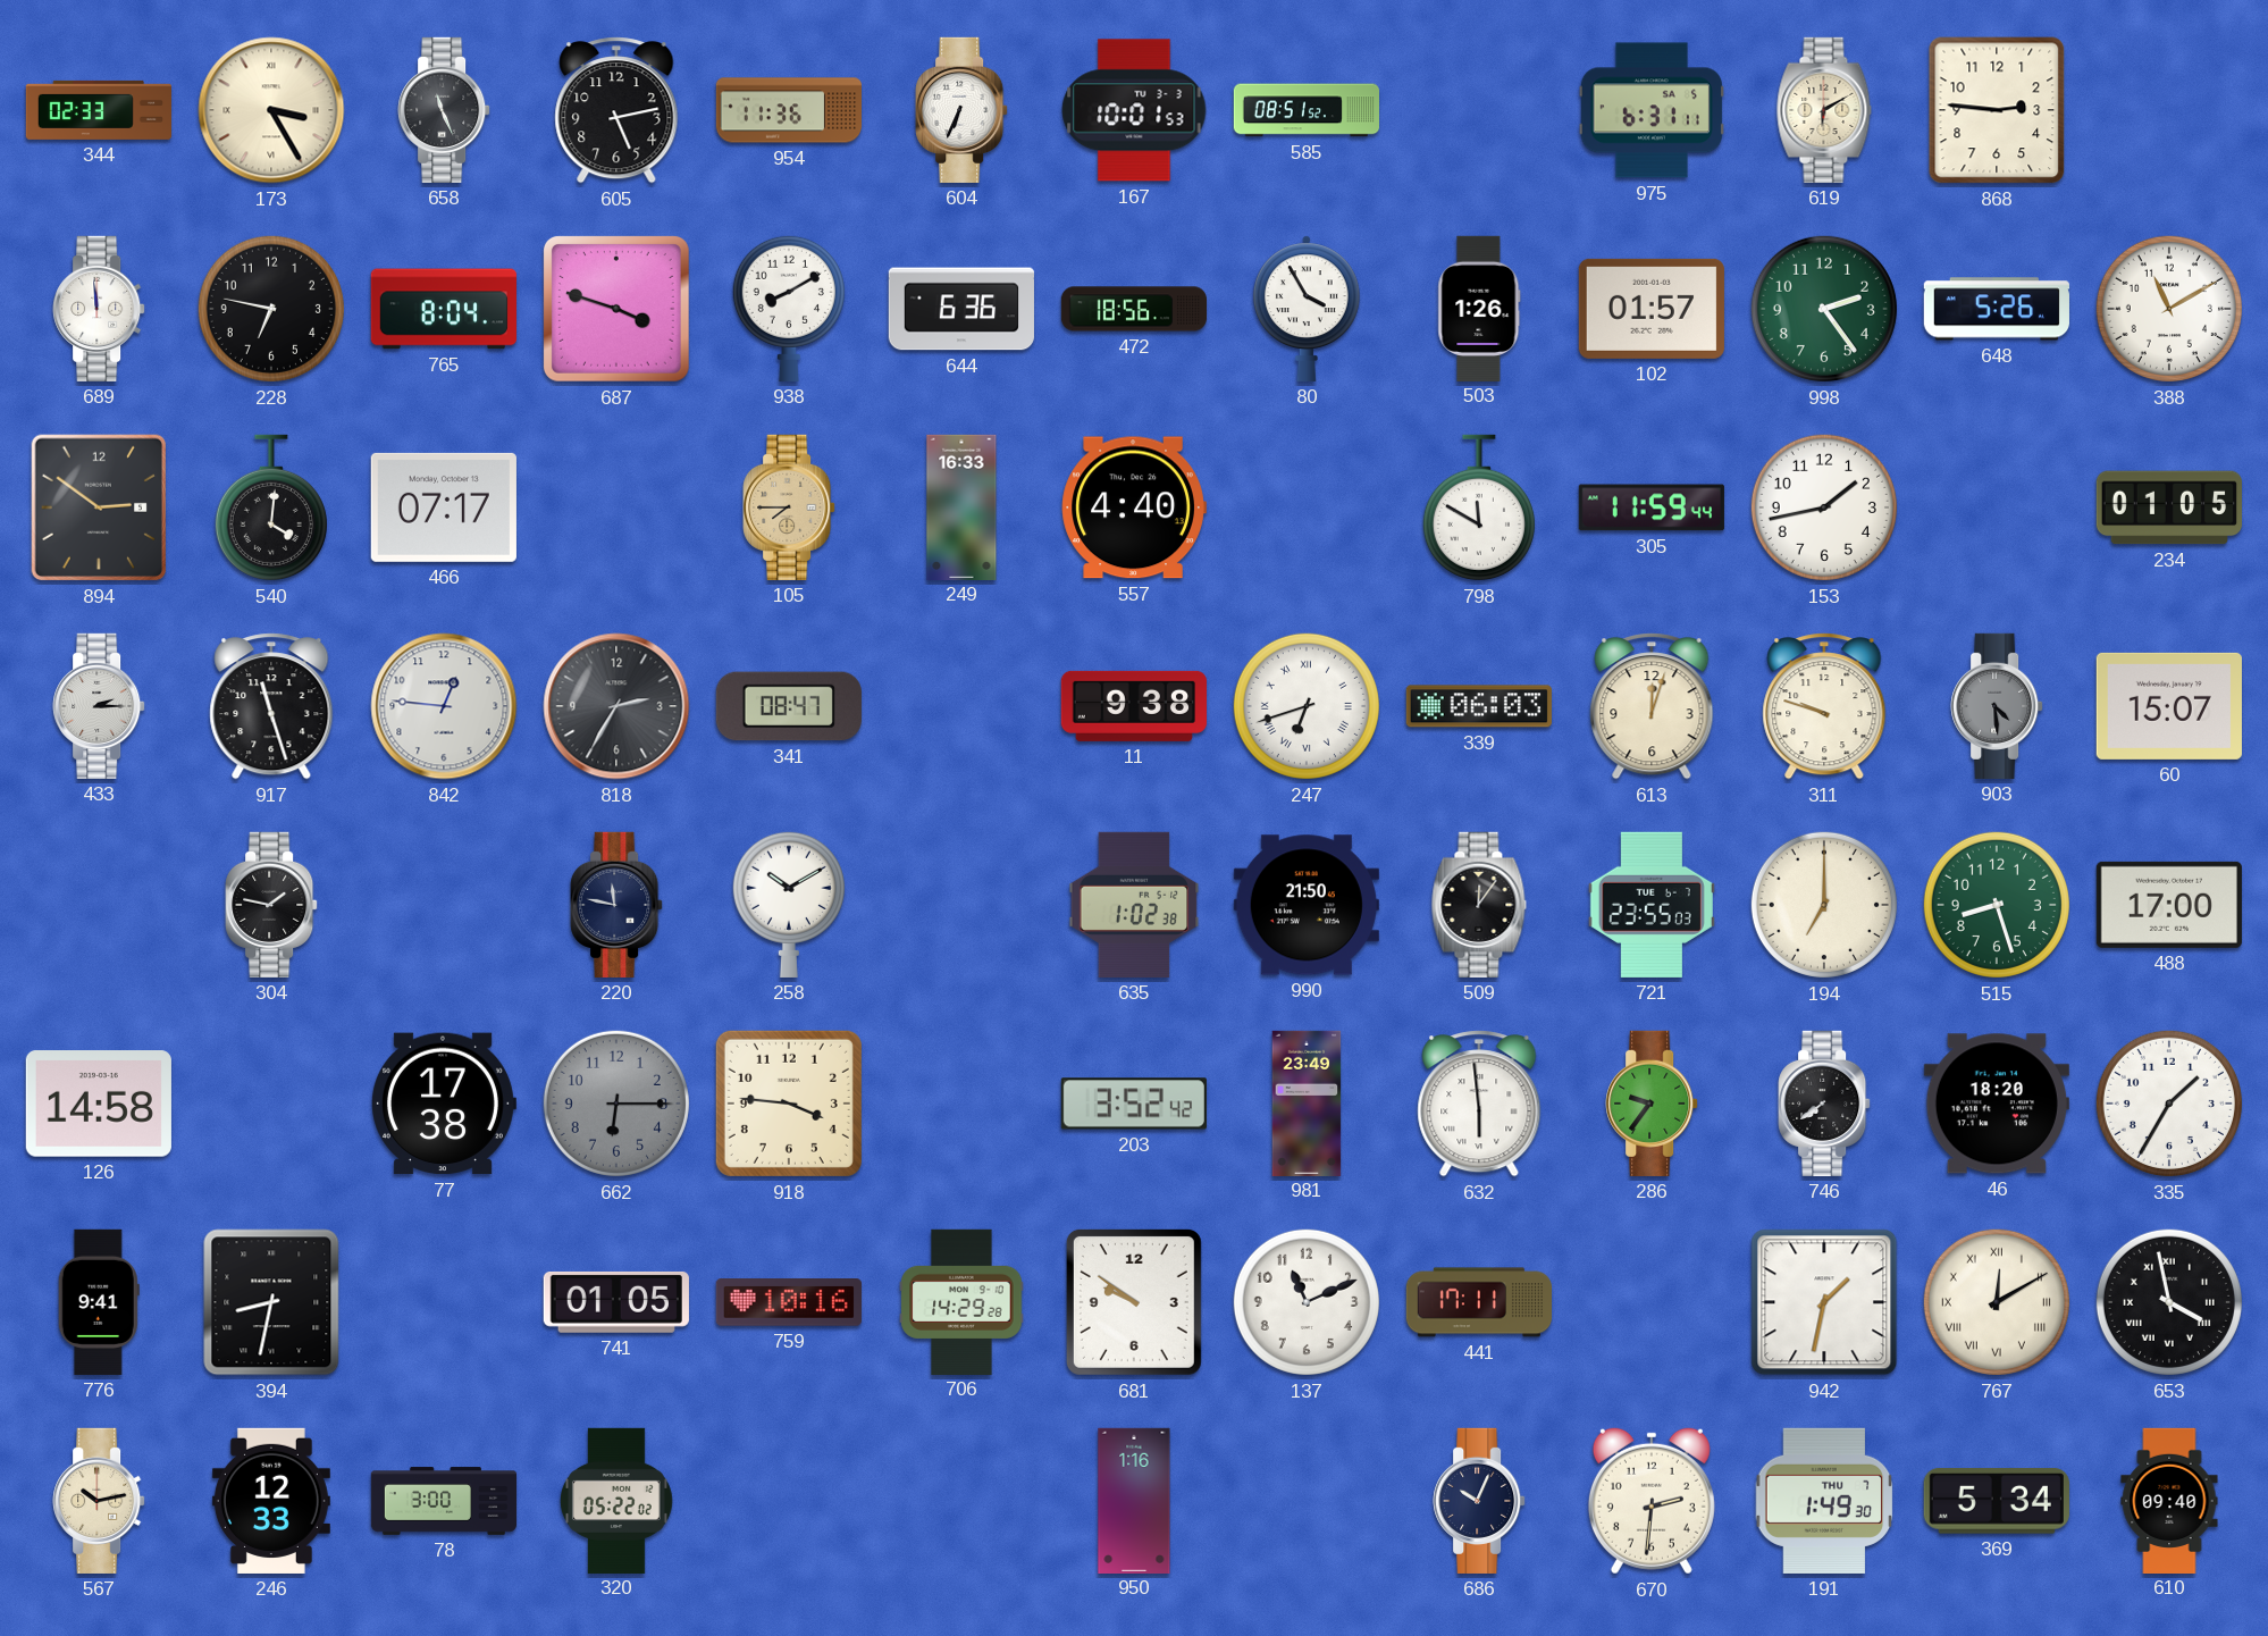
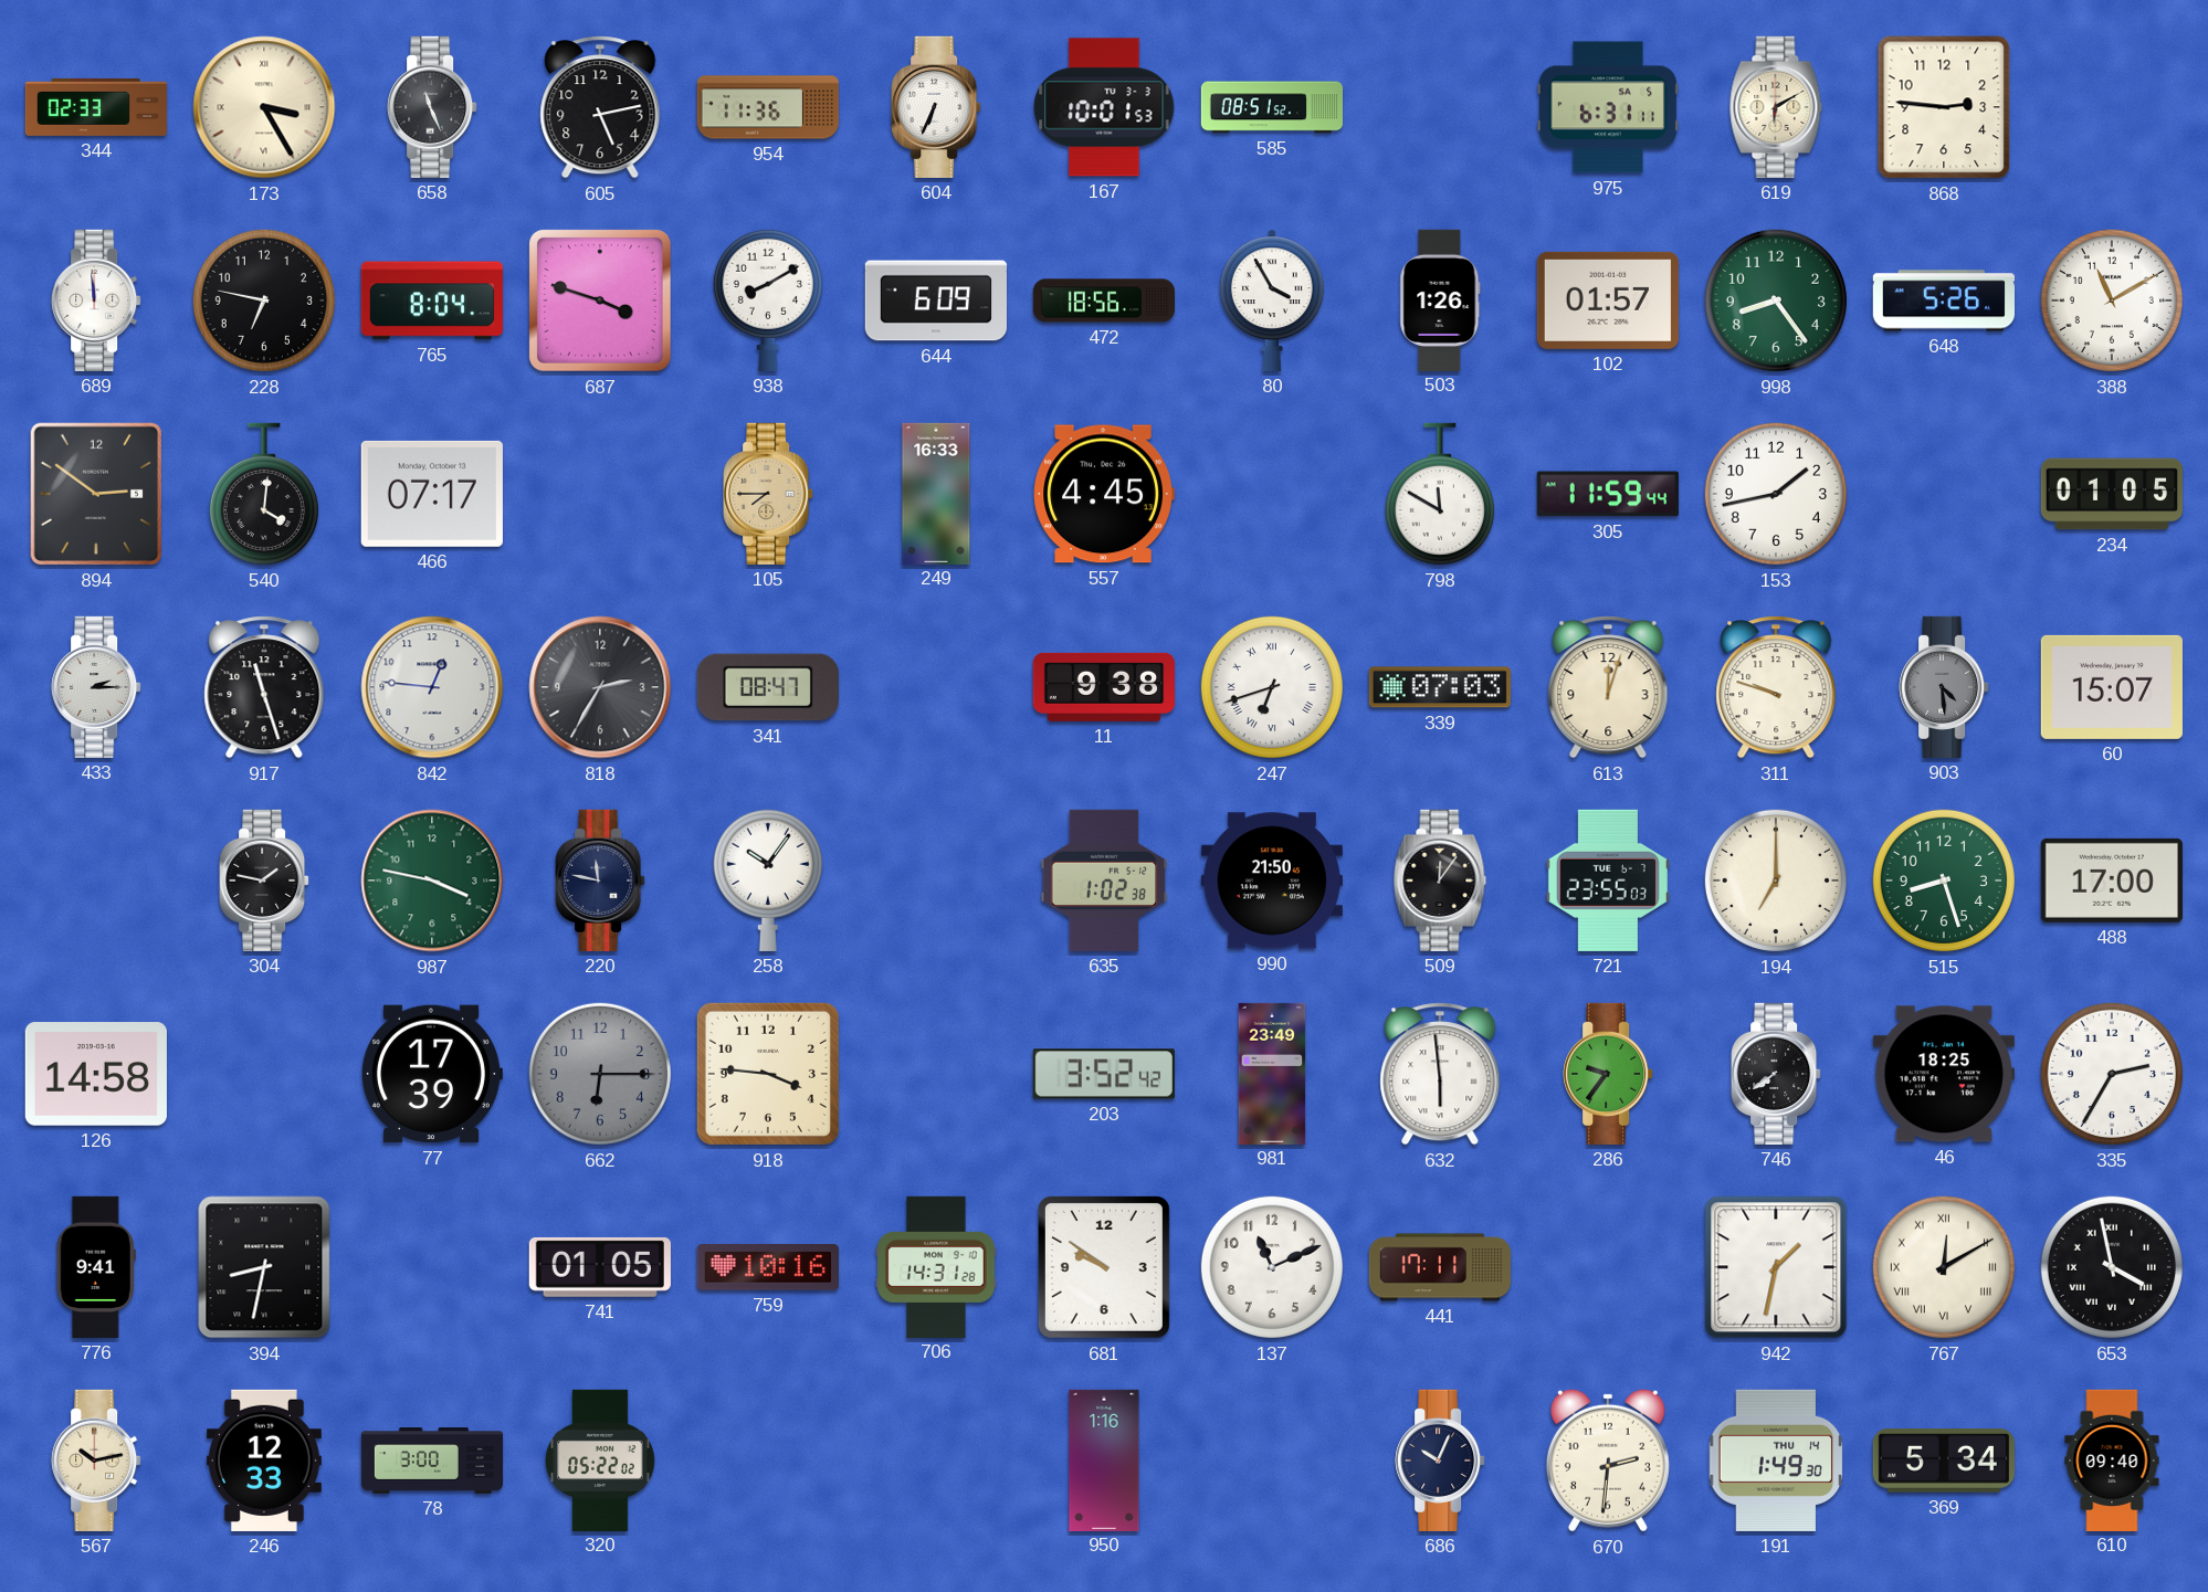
644: 6:36 -> 6:09 (936, 301)
998: 2:24 -> 8:24 (1776, 301)
557: 4:40 -> 4:45 (1104, 494)
339: 06:03 -> 07:03 (1440, 687)
987: none -> 3:47 (432, 881)
258: 10:10 -> 10:06 (768, 879)
77: 17:38 -> 17:39 (432, 1074)
46: 18:20 -> 18:25 (1944, 1074)
335: 1:35 -> 2:35 (2112, 1074)
706: 14:29 -> 14:31 (936, 1266)
191 date: THU 7 -> THU 14 (1776, 1461)
